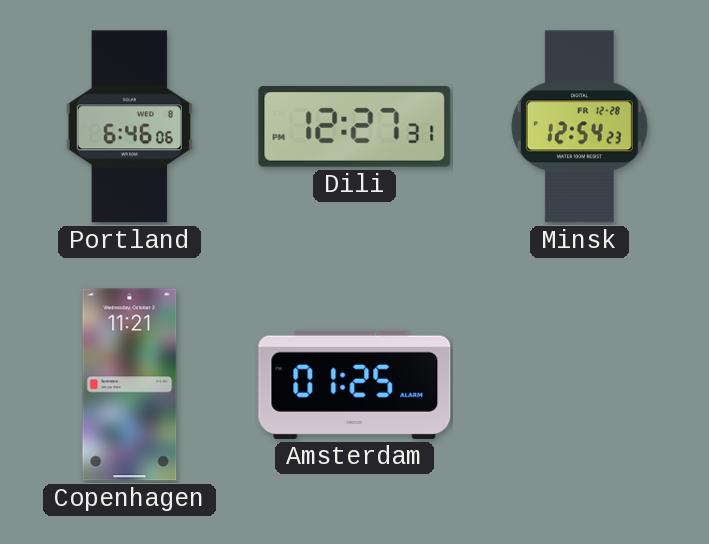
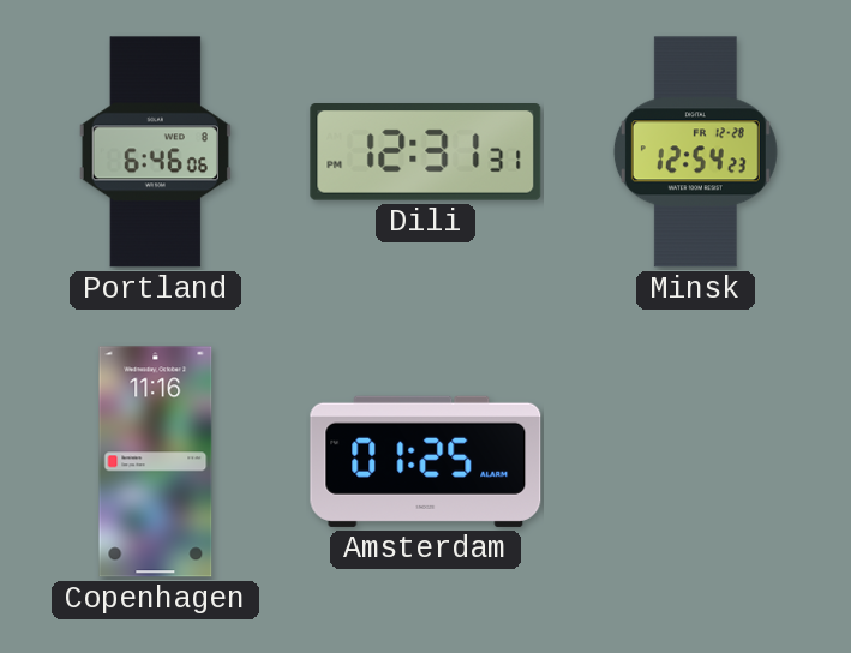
Dili: 12:27 -> 12:31 (426, 152)
Copenhagen: 11:21 -> 11:16 (156, 462)
